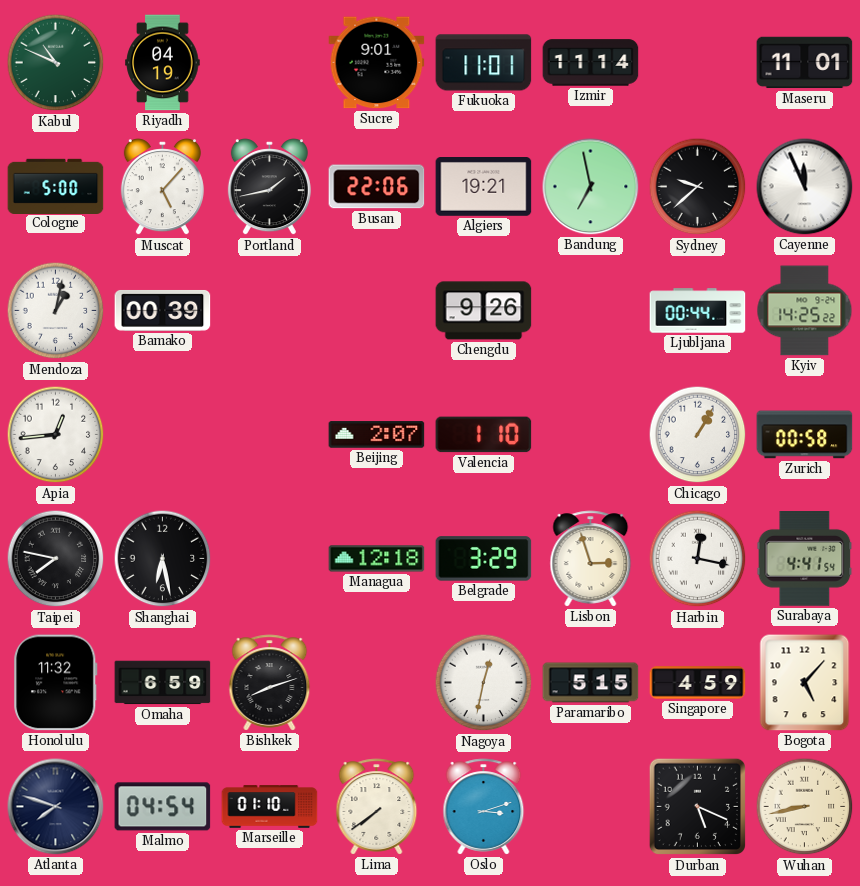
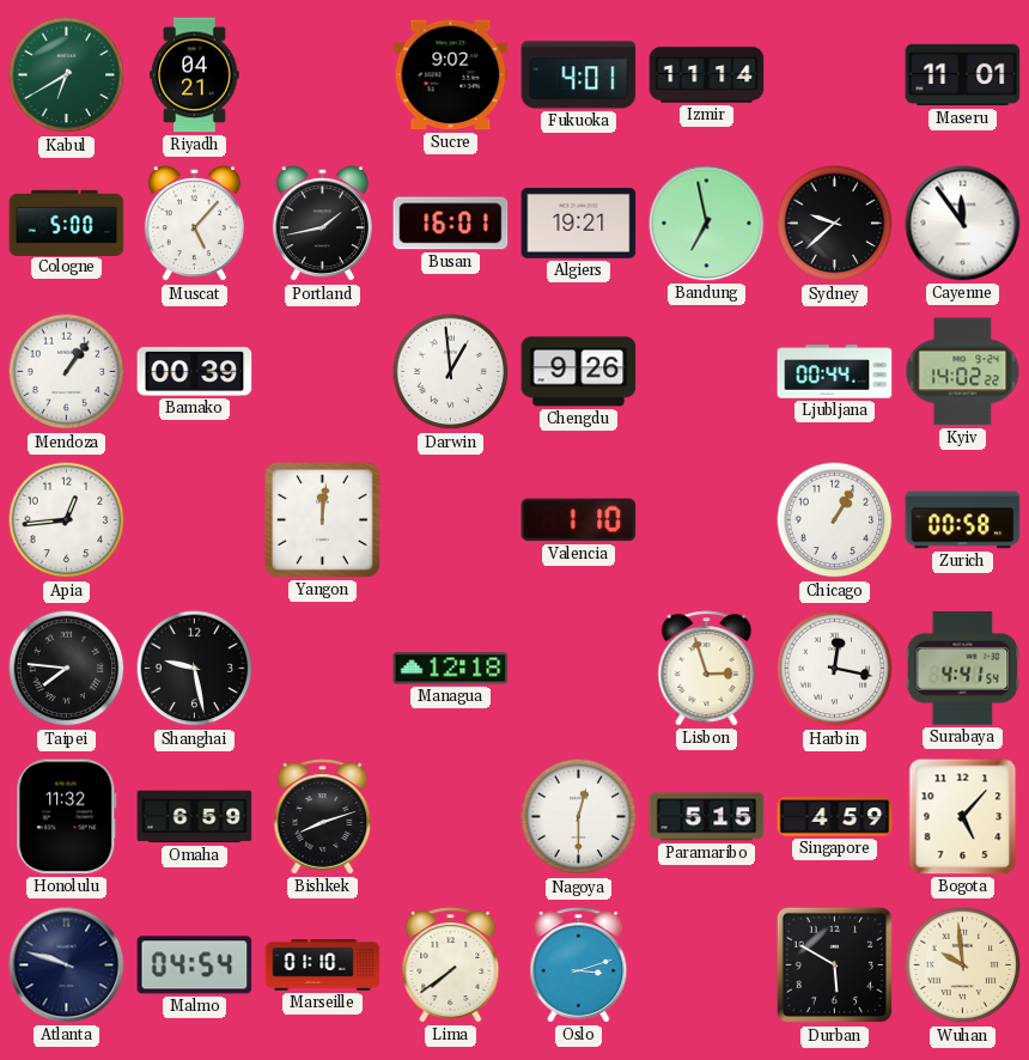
Kabul: 10:49 -> 6:40 (67, 75)
Riyadh: 04:19 -> 04:21 (195, 75)
Sucre: 9:01 -> 9:02 (451, 75)
Fukuoka: 11:01 -> 4:01 (579, 75)
Busan: 22:06 -> 16:01 (451, 224)
Cayenne: 11:56 -> 11:54 (963, 224)
Mendoza: 1:02 -> 1:06 (67, 372)
Darwin: none -> 12:59 (451, 372)
Kyiv: 14:25 -> 14:02 (963, 372)
Yangon: none -> 12:01 (323, 520)
Beijing: 2:07 -> none (377, 435)
Taipei: 7:47 -> 7:46 (67, 669)
Shanghai: 6:28 -> 9:28 (195, 669)
Belgrade: 3:29 -> none (484, 559)
Nagoya: 12:32 -> 12:30 (579, 817)
Atlanta: 7:48 -> 9:48 (67, 965)
Durban: 5:19 -> 5:50 (835, 965)
Wuhan: 8:43 -> 9:59 (963, 965)
